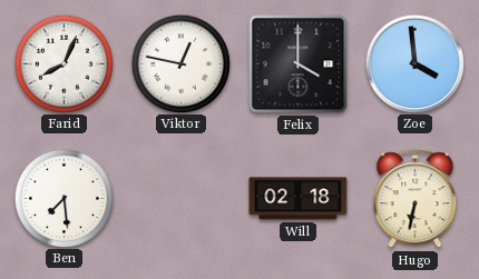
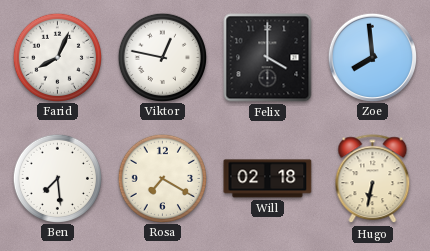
Zoe: 3:59 -> 7:59 (372, 57)
Rosa: none -> 7:20 (162, 178)
